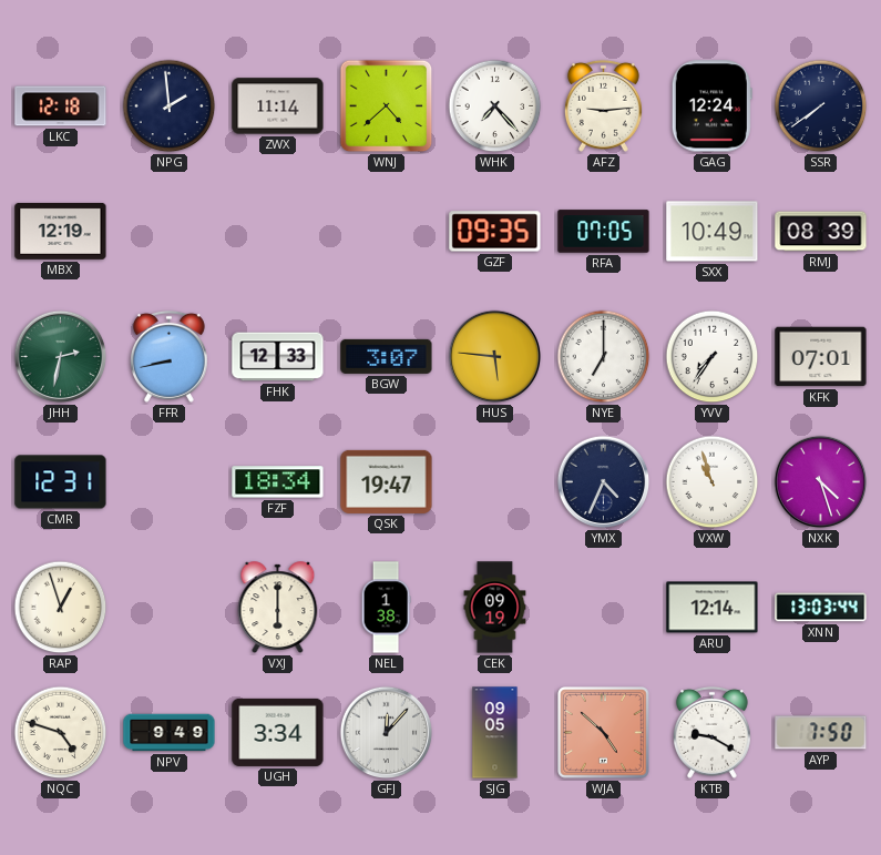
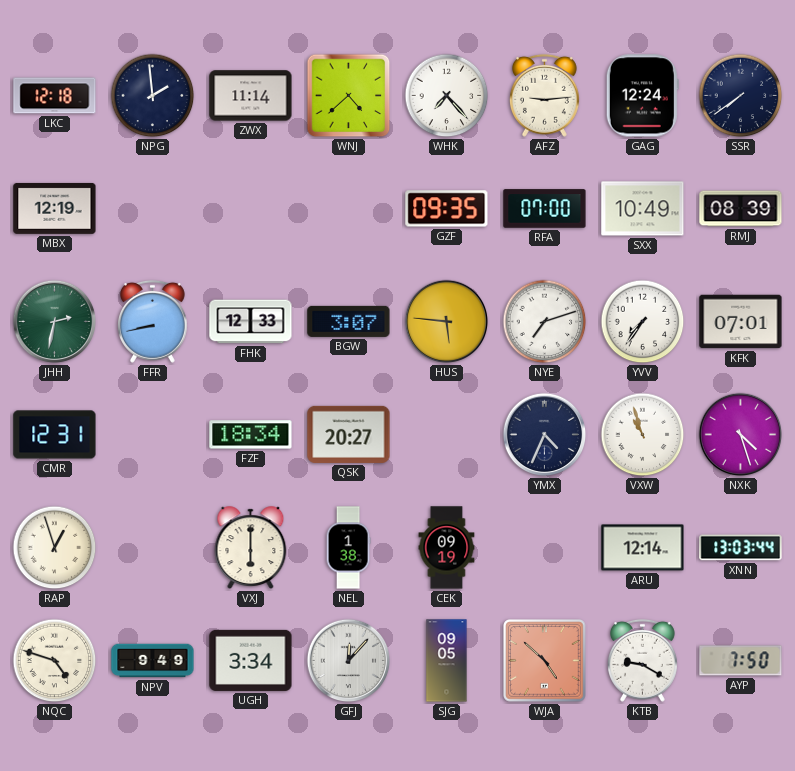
RFA: 07:05 -> 07:00 (545, 209)
NYE: 7:00 -> 7:12 (545, 322)
QSK: 19:47 -> 20:27 (349, 434)
